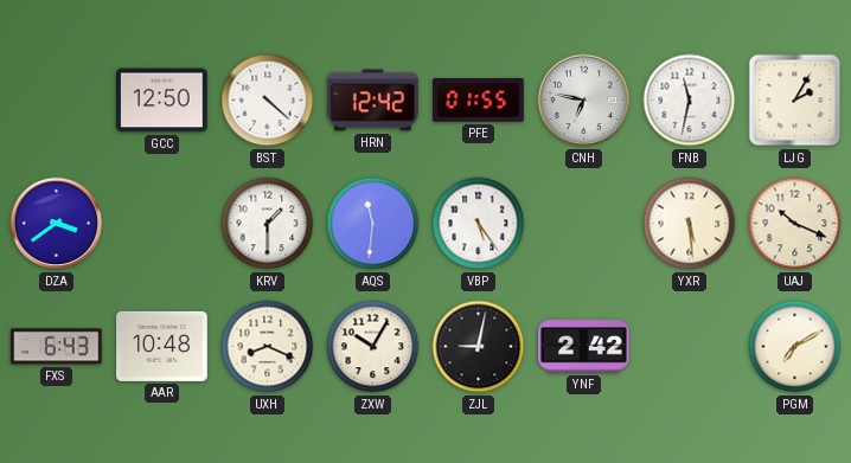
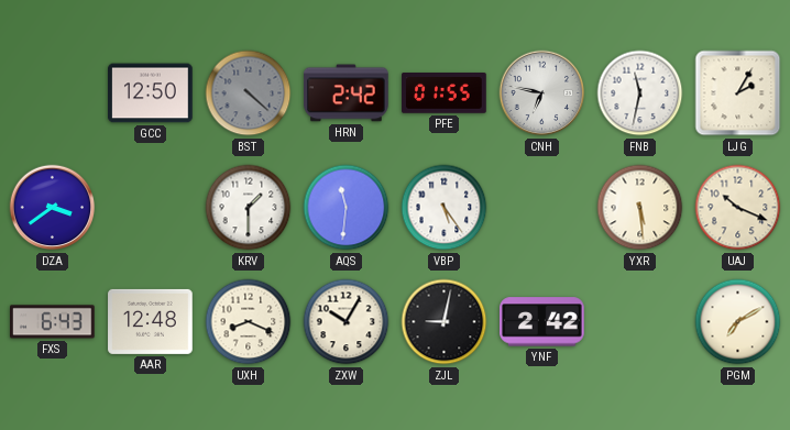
BST dial: white -> grey (249, 93)
HRN: 12:42 -> 2:42 (347, 93)
AAR: 10:48 -> 12:48 (151, 321)
